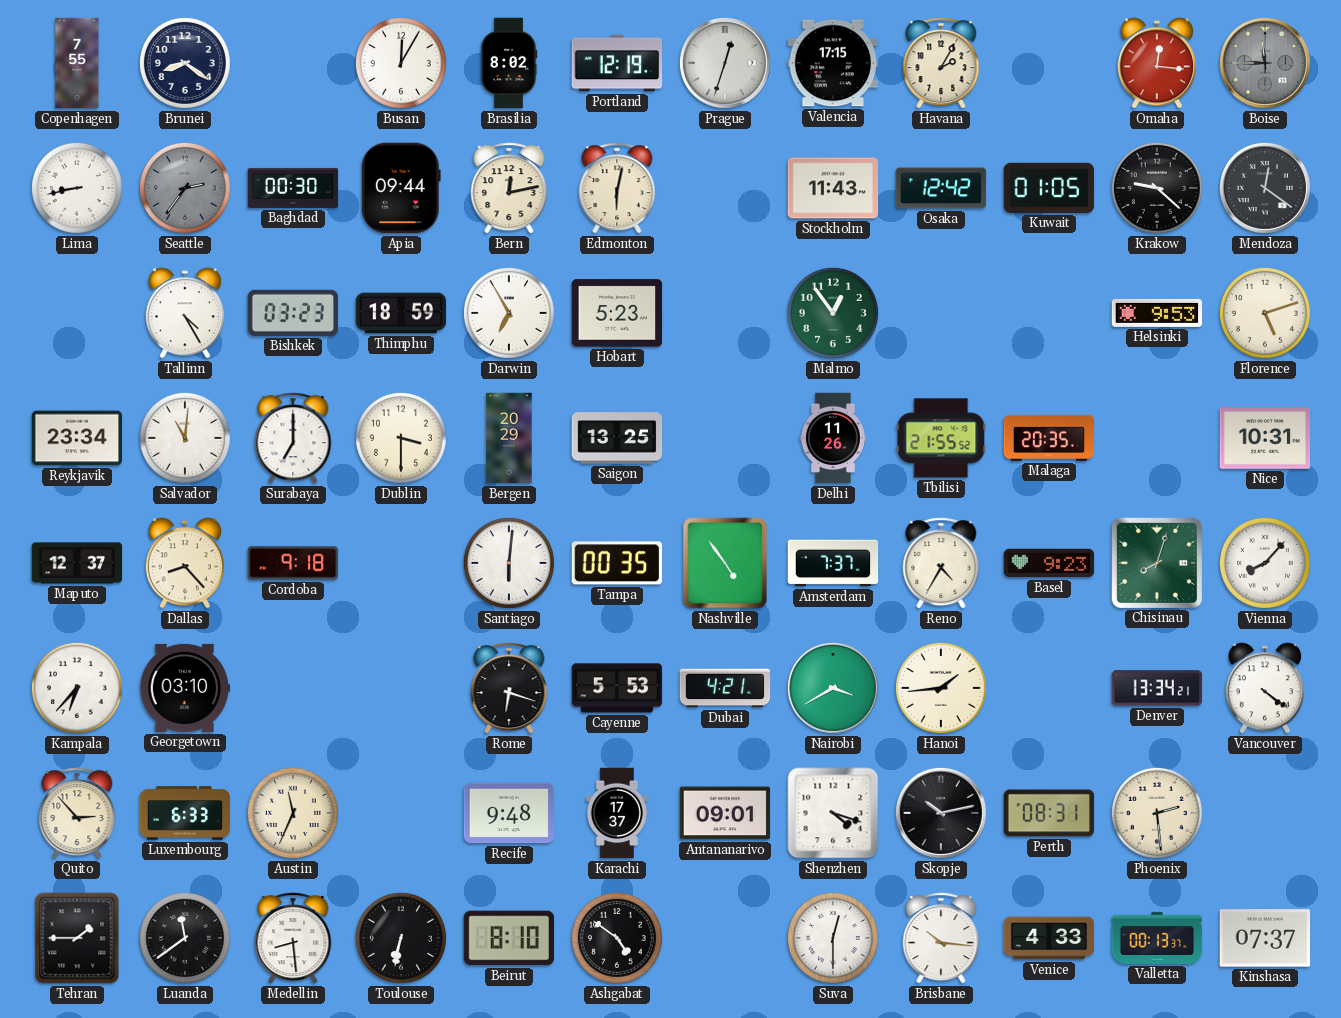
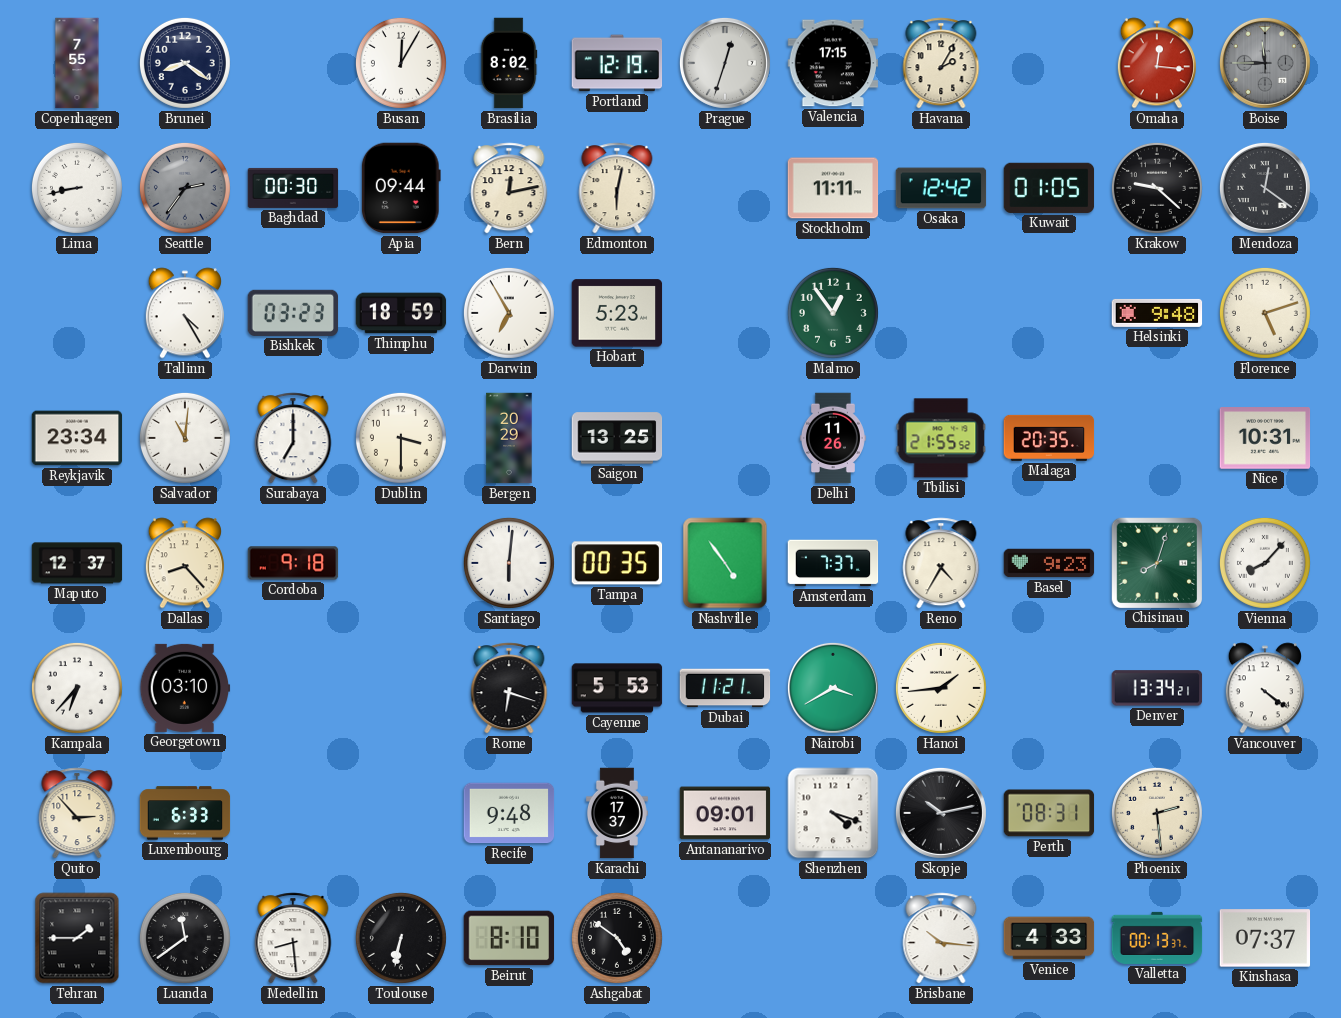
Stockholm: 11:43 -> 11:11 (833, 188)
Helsinki: 9:53 -> 9:48 (1157, 313)
Dubai: 4:21 -> 11:21 (725, 688)
Austin: 11:34 -> none (293, 813)
Suva: 12:30 -> none (833, 938)
